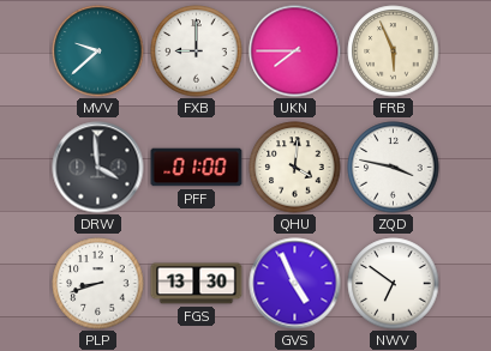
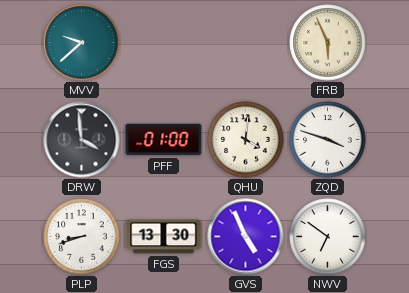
FXB: 9:00 -> none (197, 52)
UKN: 7:45 -> none (295, 52)
ZQD: 3:47 -> 3:48 (328, 140)
